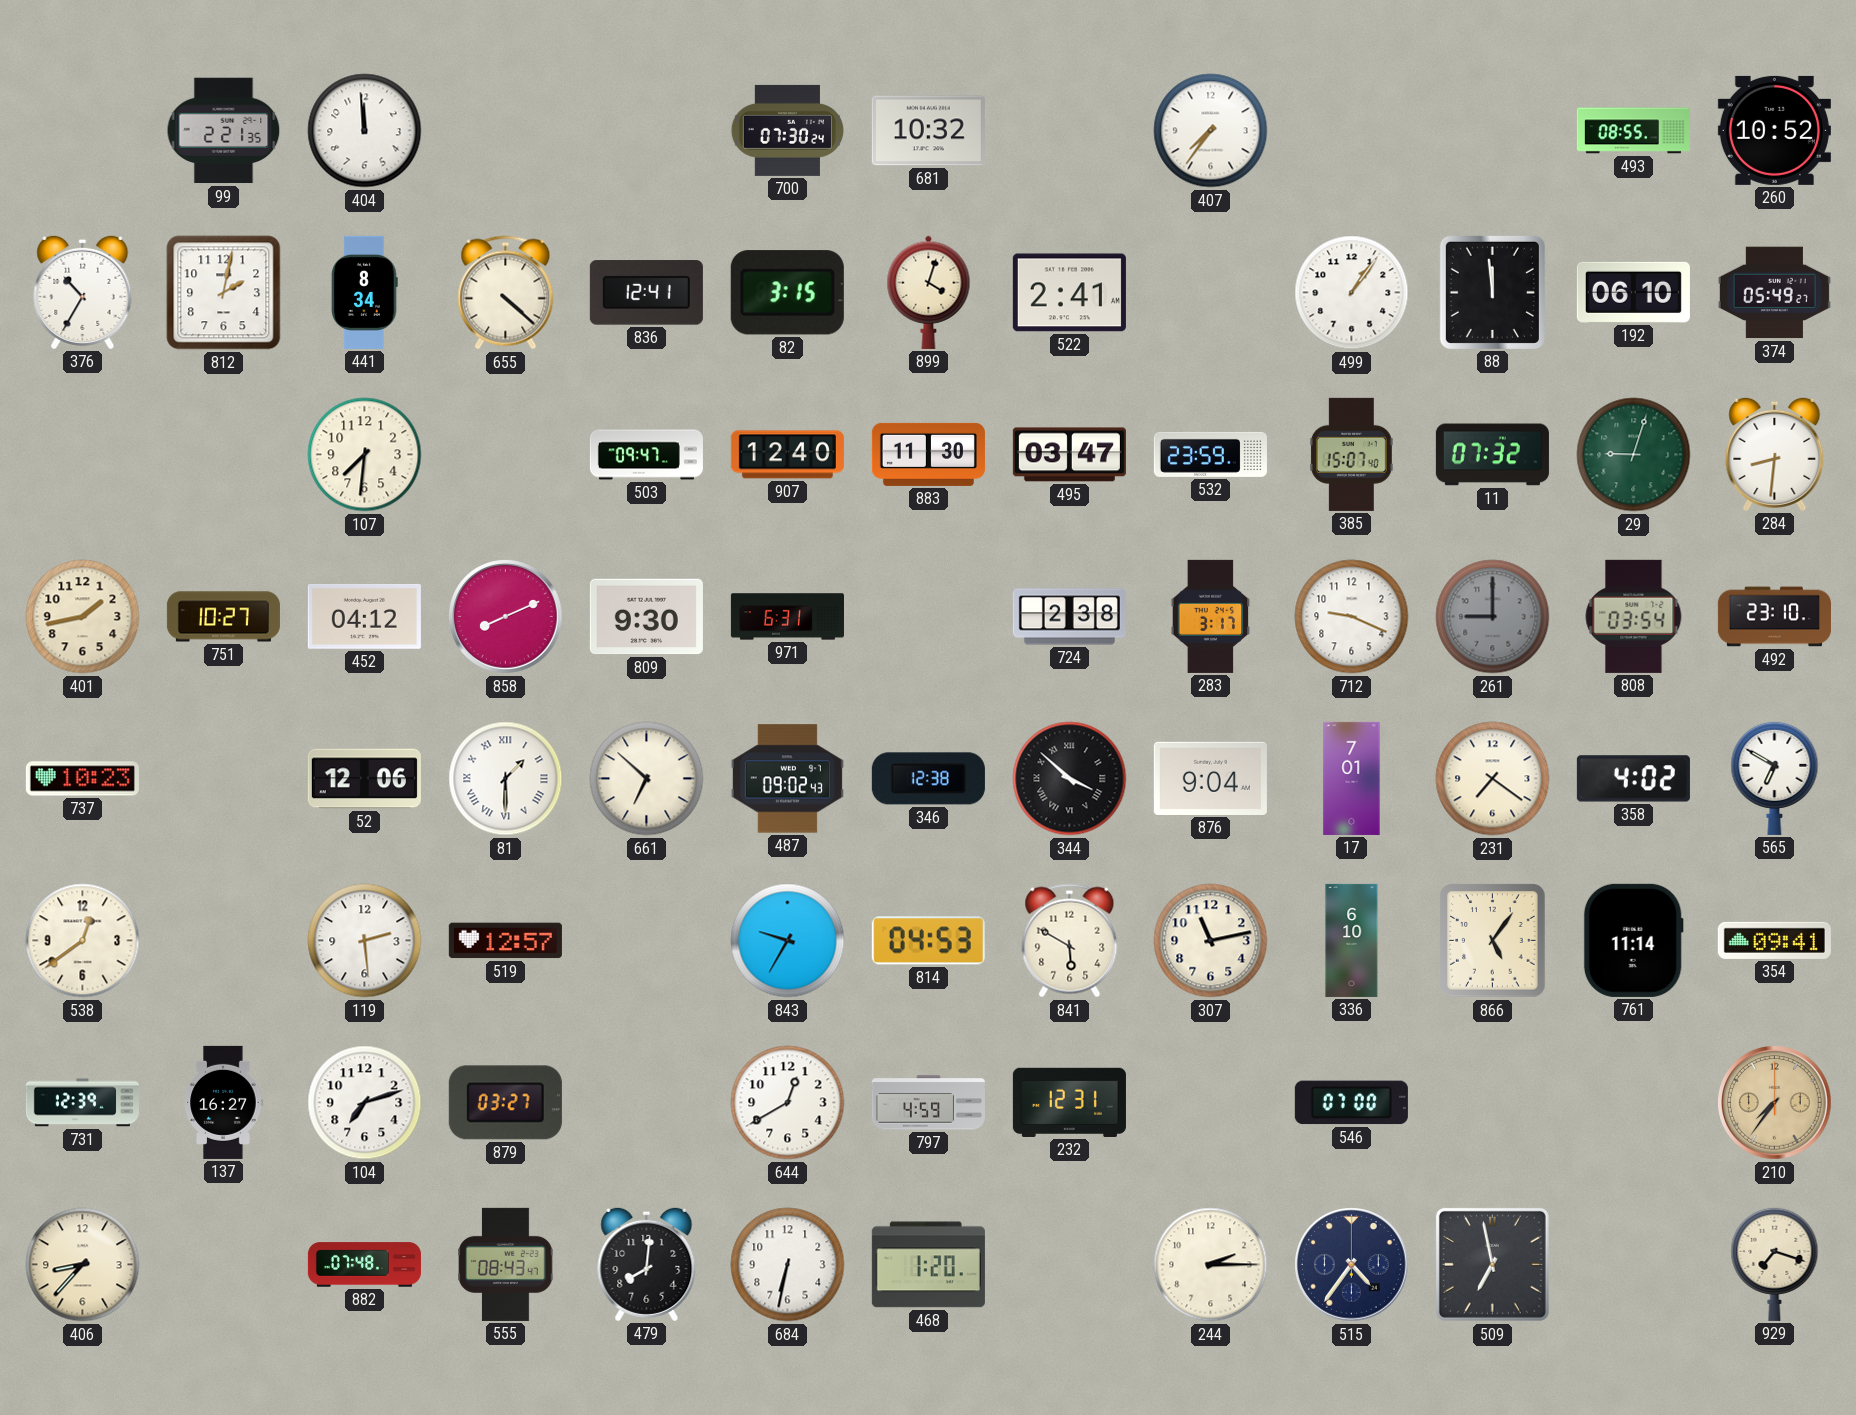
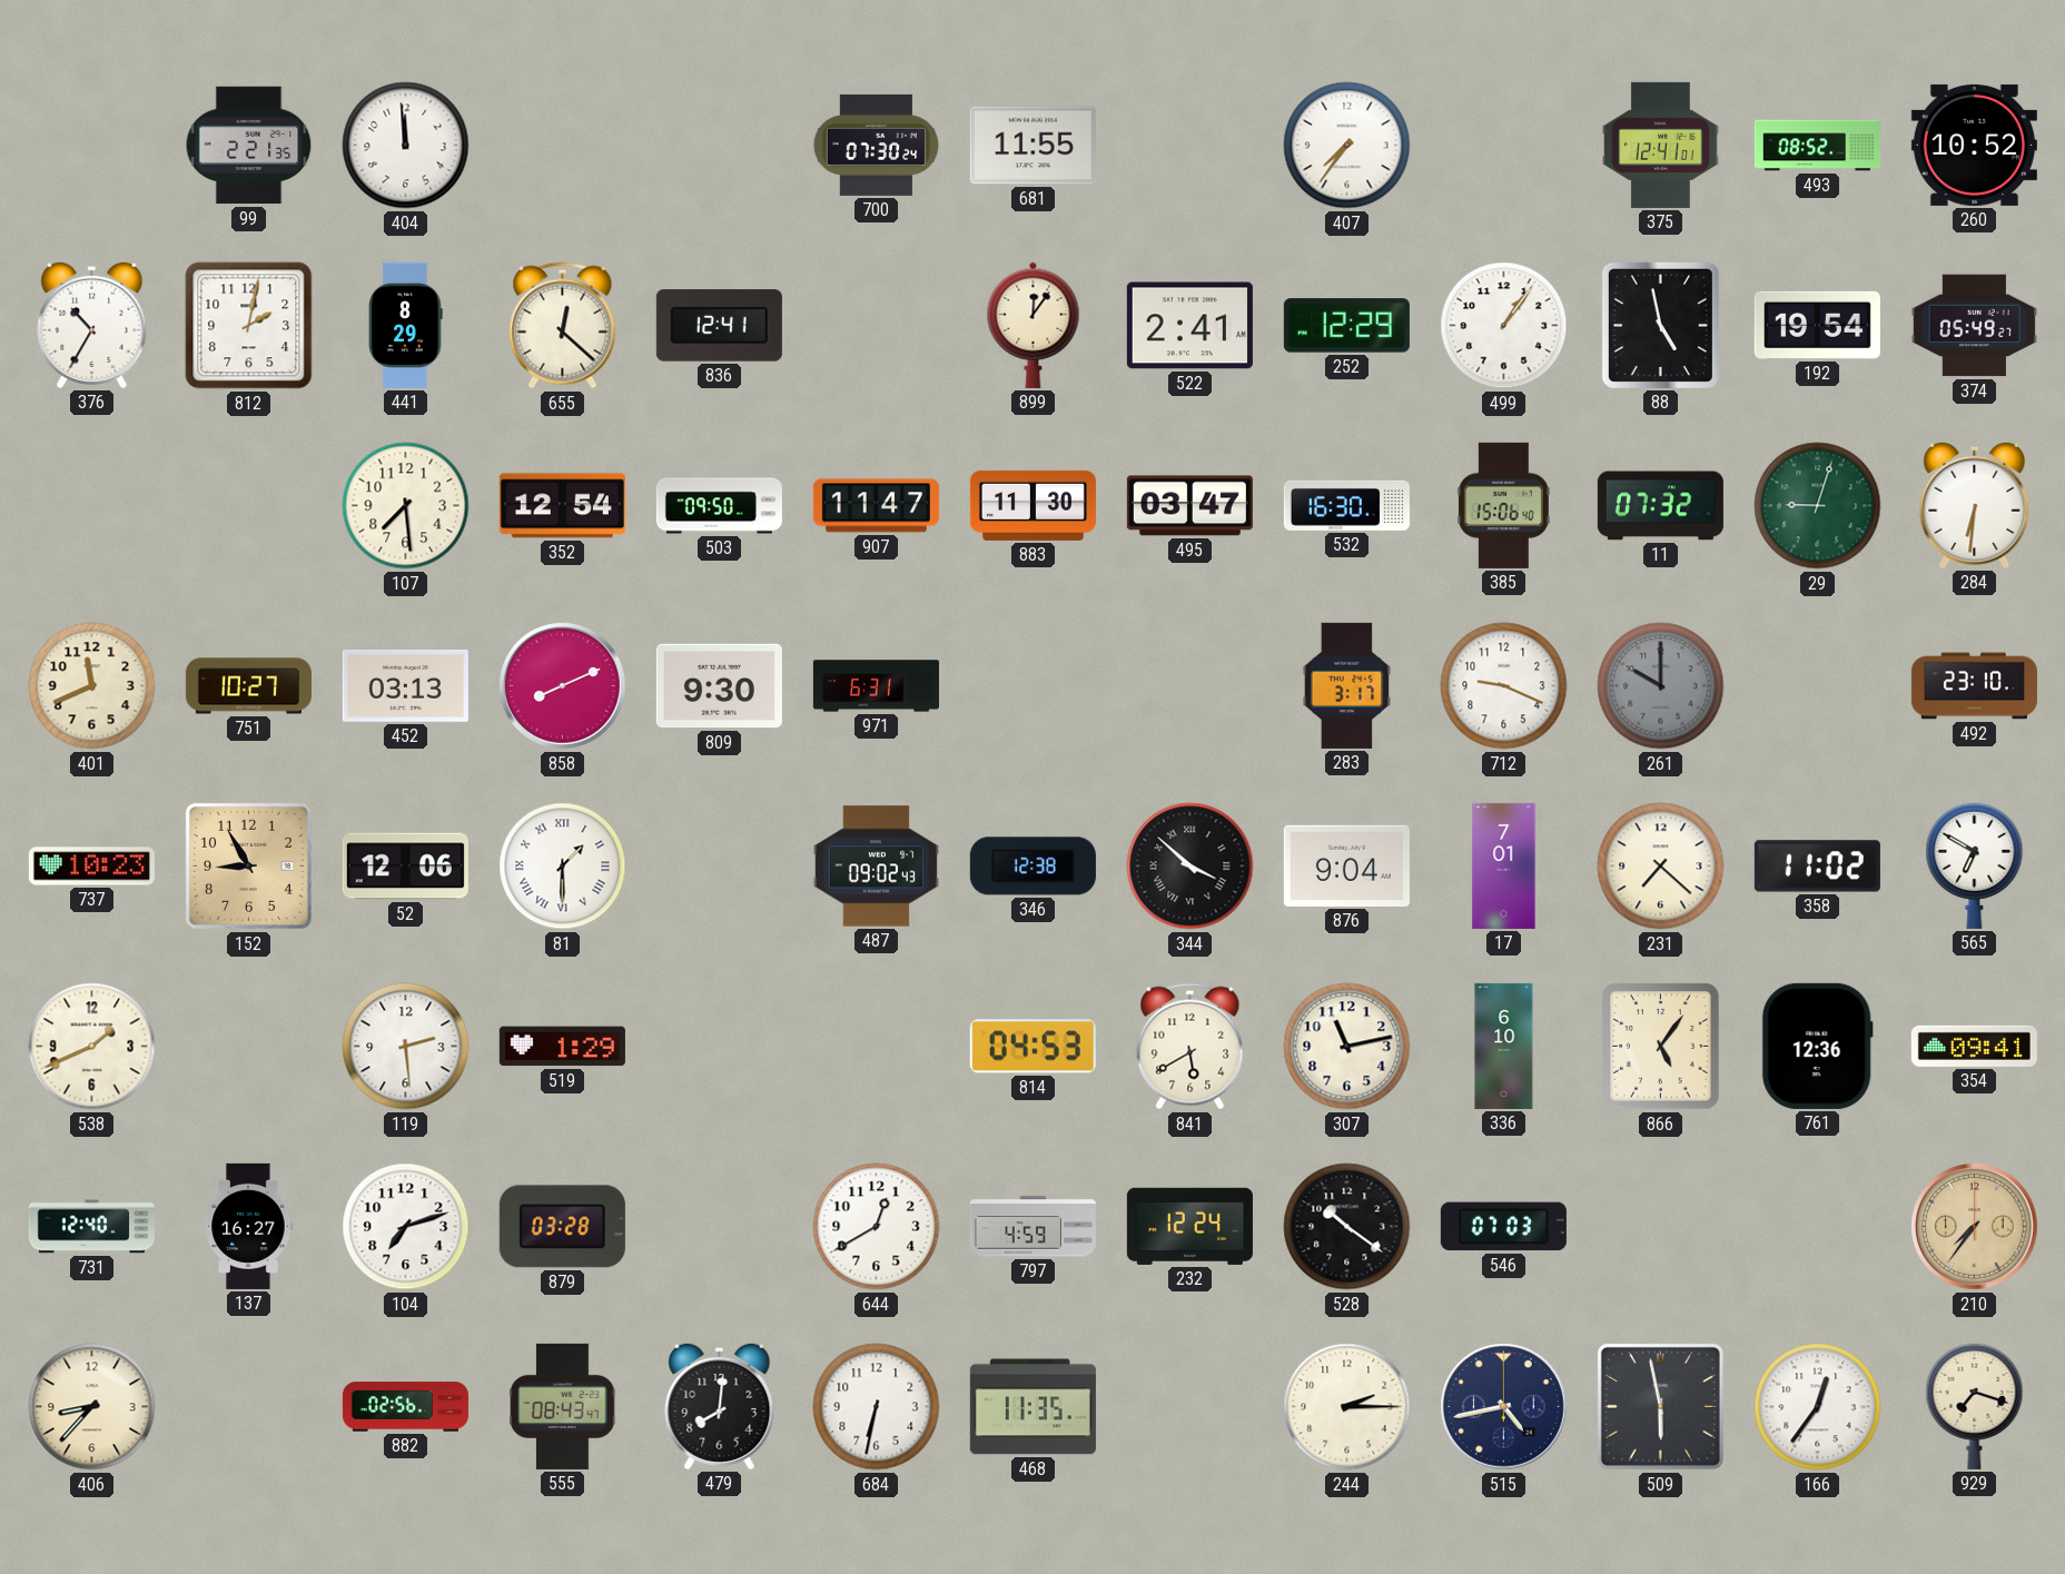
681: 10:32 -> 11:55 (1032, 146)
375: none -> 12:41 (1661, 145)
493: 08:55 -> 08:52 (1817, 146)
441: 8:34 -> 8:29 (406, 325)
655: 4:22 -> 12:22 (563, 326)
82: 3:15 -> none (787, 293)
899: 4:03 -> 12:06 (1034, 325)
252: none -> 12:29 (1346, 326)
88: 11:59 -> 4:58 (1660, 325)
192: 06:10 -> 19:54 (1817, 325)
107: 7:31 -> 7:29 (406, 506)
352: none -> 12:54 (562, 506)
503: 09:47 -> 09:50 (719, 506)
907: 12:40 -> 11:47 (876, 506)
532: 23:59 -> 16:30 (1346, 505)
385: 15:07 -> 15:06 (1503, 505)
284: 8:31 -> 6:31 (1975, 505)
401: 1:43 -> 11:41 (92, 686)
452: 04:12 -> 03:13 (405, 685)
724: 2:38 -> none (1069, 617)
261: 9:00 -> 10:00 (1661, 686)
808: 03:54 -> none (1634, 616)
152: none -> 8:55 (248, 865)
661: 6:52 -> none (647, 779)
231: 7:21 -> 7:22 (1661, 867)
358: 4:02 -> 11:02 (1817, 867)
538: 12:39 -> 1:41 (92, 1047)
519: 12:57 -> 1:29 (562, 1047)
843: 9:35 -> none (788, 941)
841: 5:50 -> 5:40 (1190, 1047)
761: 11:14 -> 12:36 (1817, 1046)
731: 12:39 -> 12:40 (91, 1227)
879: 03:27 -> 03:28 (562, 1227)
232: 12:31 -> 12:24 (1189, 1226)
528: none -> 10:21 (1347, 1227)
546: 07:00 -> 07:03 (1503, 1227)
882: 07:48 -> 02:56 (405, 1407)
468: 1:20 -> 11:35 (1032, 1407)
515: 4:36 -> 4:43 (1504, 1407)
509: 6:58 -> 5:58 (1660, 1406)
166: none -> 12:36 (1818, 1407)
